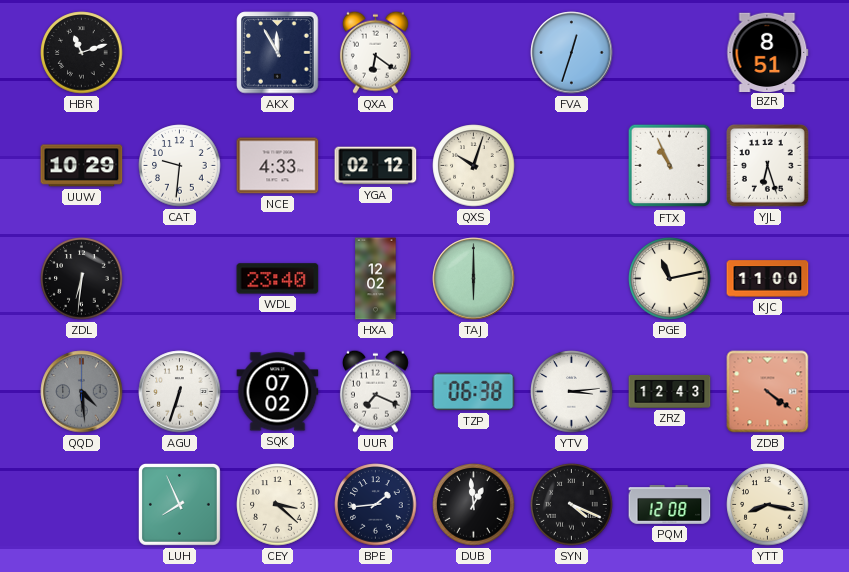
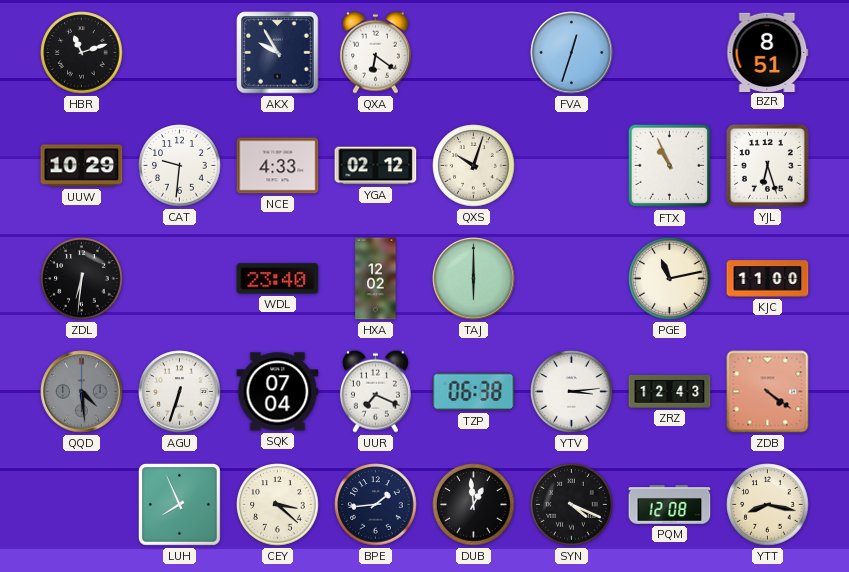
AKX: 11:55 -> 9:55 (278, 53)
SQK: 07:02 -> 07:04 (278, 392)
